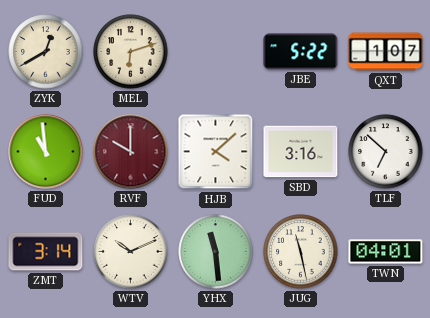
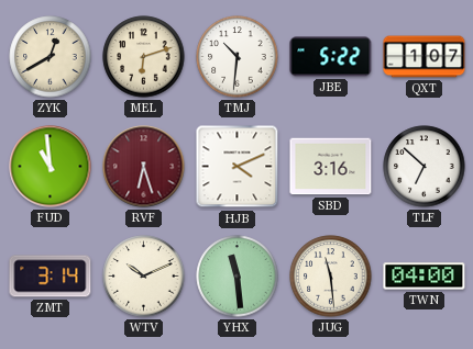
TMJ: none -> 10:31 (238, 57)
RVF: 10:00 -> 6:27 (144, 167)
HJB: 4:08 -> 4:11 (238, 167)
JUG: 11:28 -> 11:29 (331, 277)
TWN: 04:01 -> 04:00 (425, 277)
